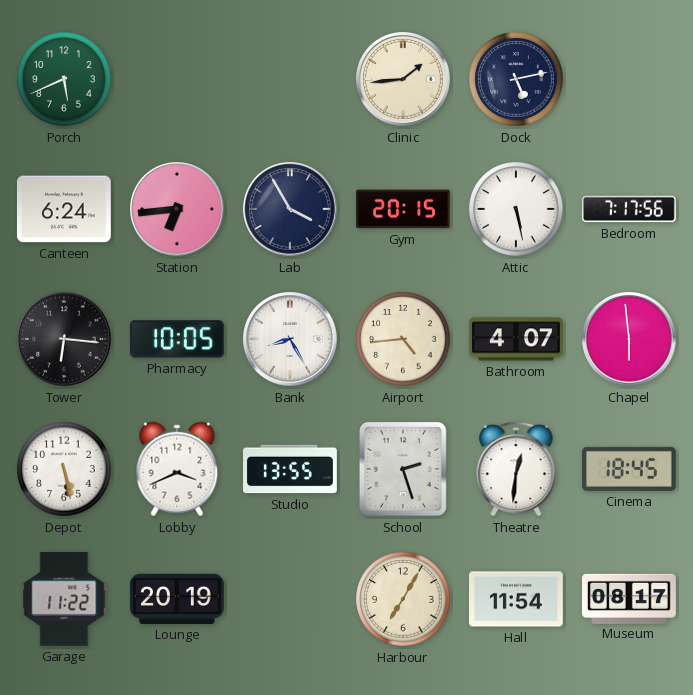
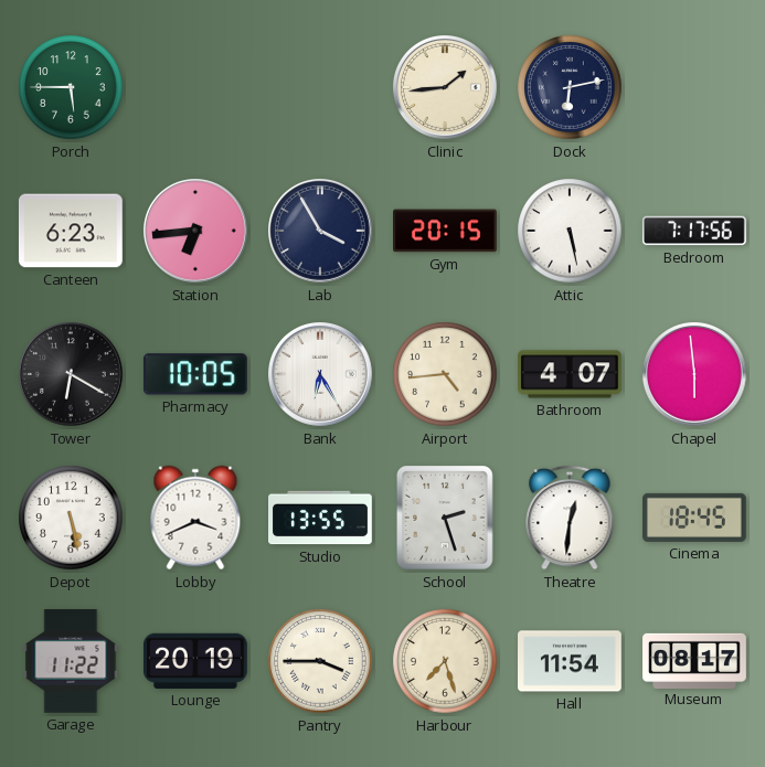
Porch: 5:41 -> 5:45 (71, 87)
Dock: 5:13 -> 6:13 (570, 87)
Canteen: 6:24 -> 6:23 (71, 231)
Tower: 6:16 -> 6:20 (72, 375)
Bank: 8:25 -> 6:25 (321, 375)
Pantry: none -> 3:45 (320, 661)
Harbour: 7:05 -> 7:27 (445, 661)
